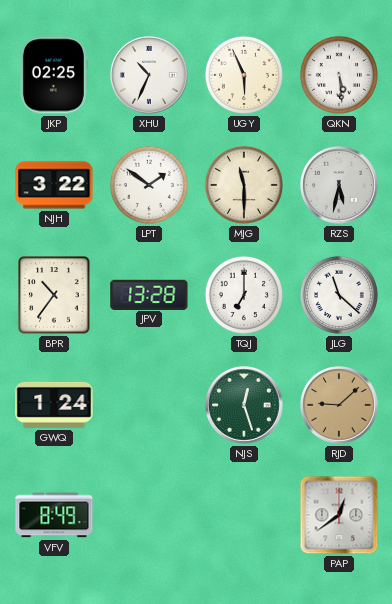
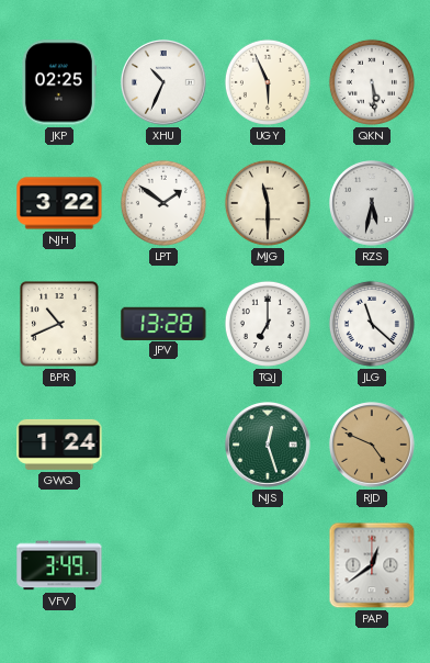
BPR: 10:36 -> 10:41 (59, 324)
RJD: 9:08 -> 4:49 (373, 446)
VFV: 8:49 -> 3:49 (59, 565)
